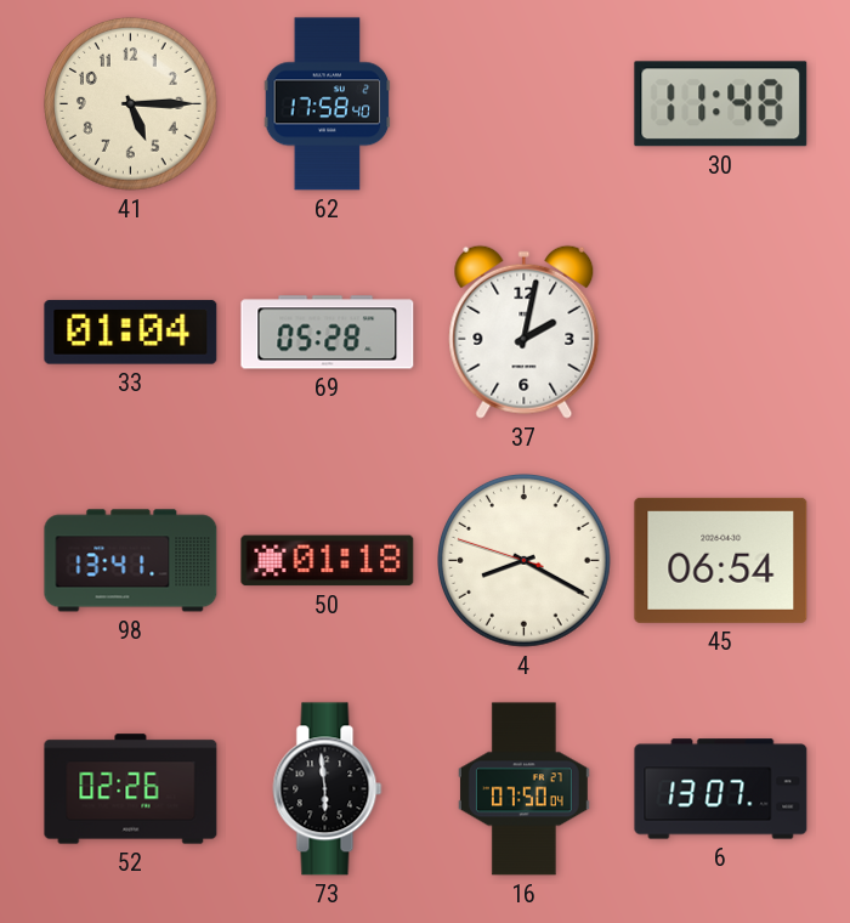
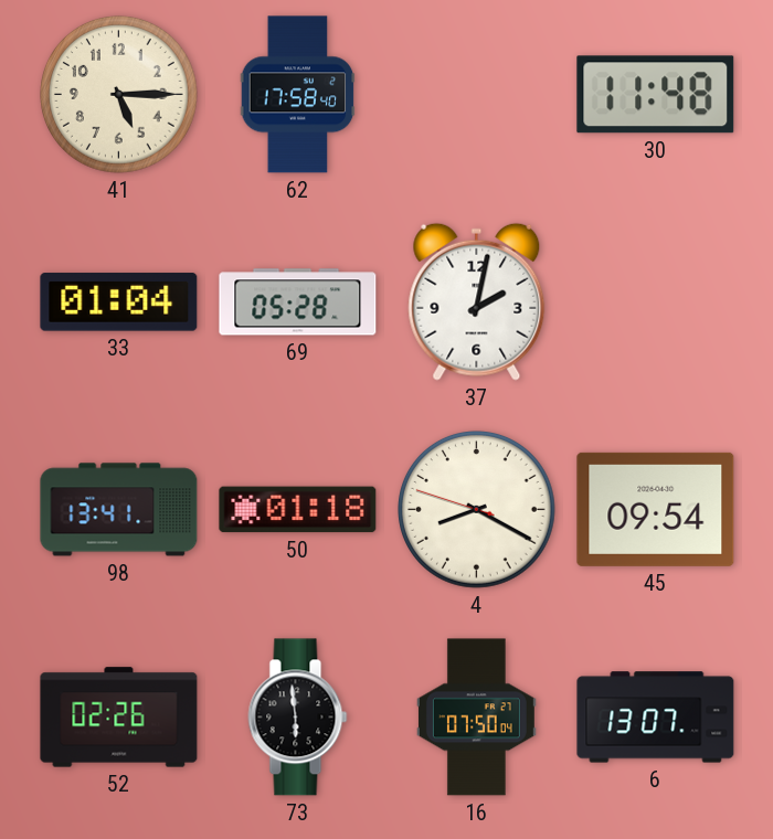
45: 06:54 -> 09:54 (656, 509)
